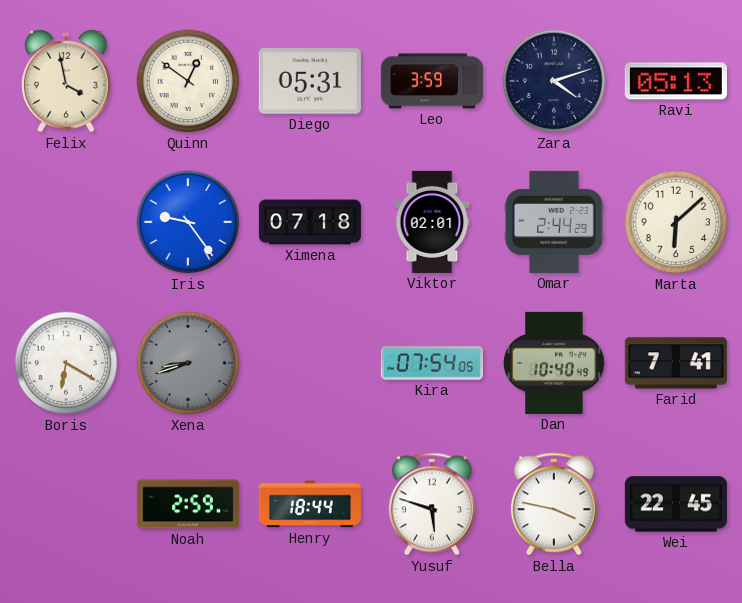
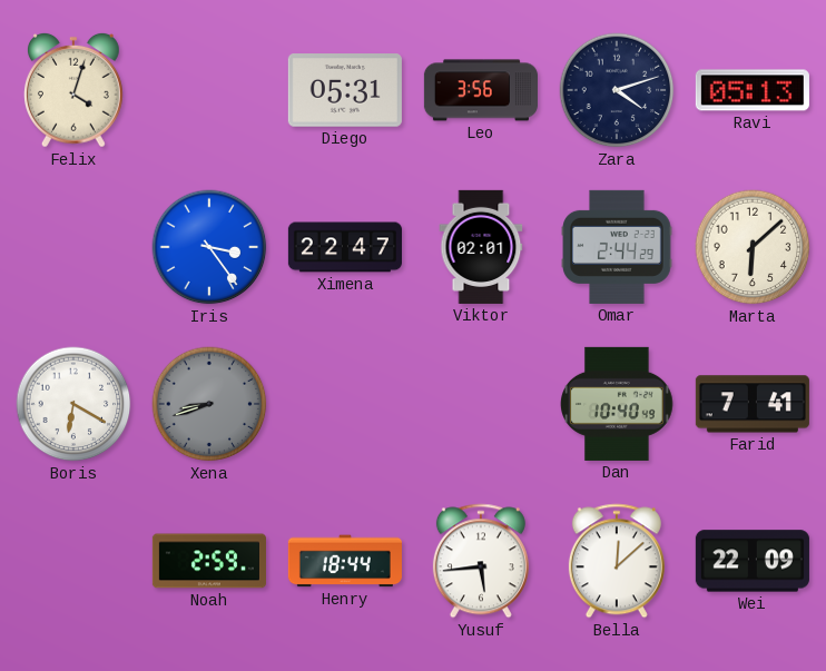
Felix: 3:58 -> 4:03 (73, 90)
Quinn: 12:51 -> none (188, 81)
Leo: 3:59 -> 3:56 (481, 90)
Iris: 9:24 -> 3:24 (209, 247)
Ximena: 07:18 -> 22:47 (345, 247)
Kira: 07:54 -> none (432, 363)
Yusuf: 5:48 -> 5:44 (481, 561)
Bella: 3:47 -> 12:08 (617, 561)
Wei: 22:45 -> 22:09 (753, 561)
